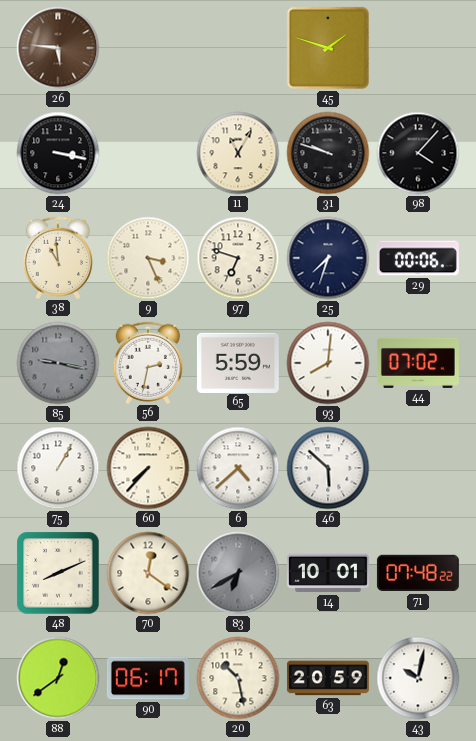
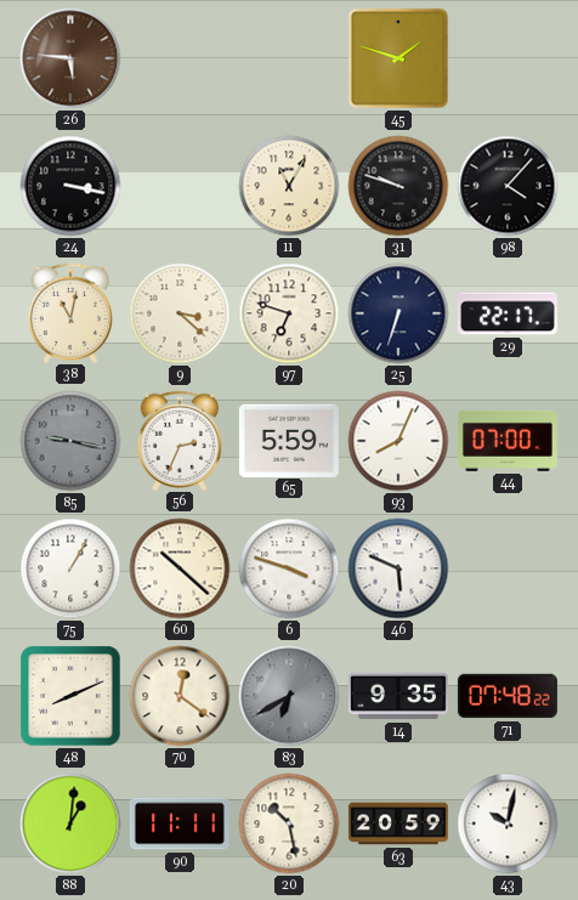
38: 10:59 -> 11:02 (69, 312)
9: 3:26 -> 3:22 (180, 313)
25: 7:33 -> 6:33 (398, 313)
29: 00:06 -> 22:17 (508, 313)
56: 2:32 -> 2:34 (178, 440)
93: 8:01 -> 8:04 (398, 441)
44: 07:02 -> 07:00 (508, 441)
60: 7:37 -> 10:22 (180, 568)
6: 4:38 -> 3:48 (289, 568)
46: 5:52 -> 5:49 (398, 568)
14: 10:01 -> 9:35 (398, 696)
88: 12:39 -> 1:01 (70, 823)
90: 06:17 -> 11:11 (180, 823)
